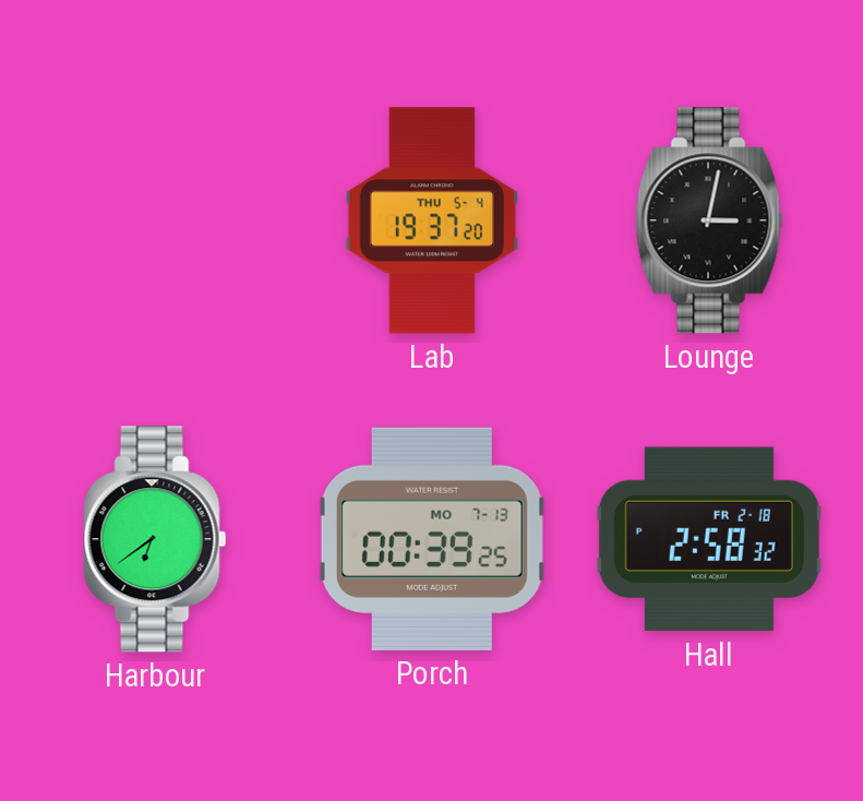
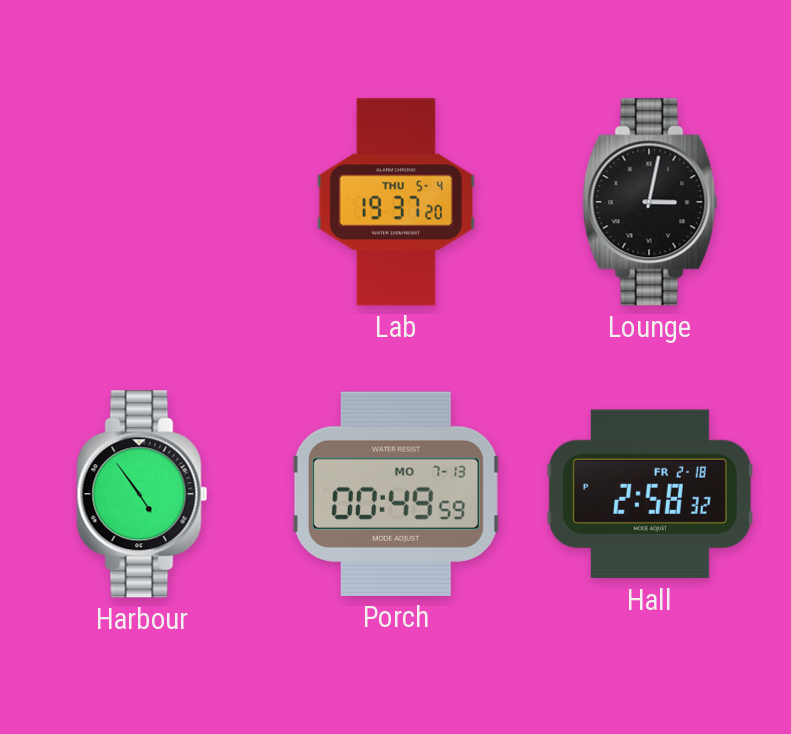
Harbour: 6:39 -> 4:54 (142, 494)
Porch: 00:39 -> 00:49 (396, 494)
